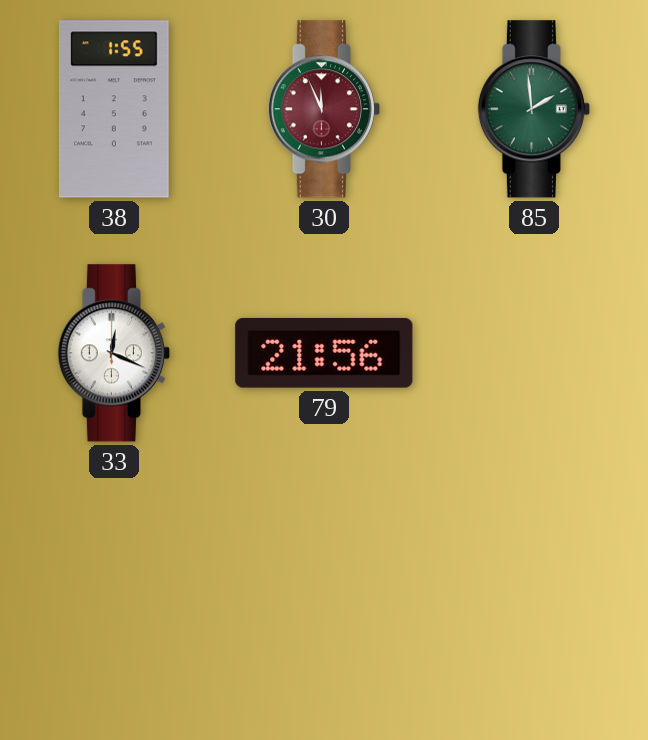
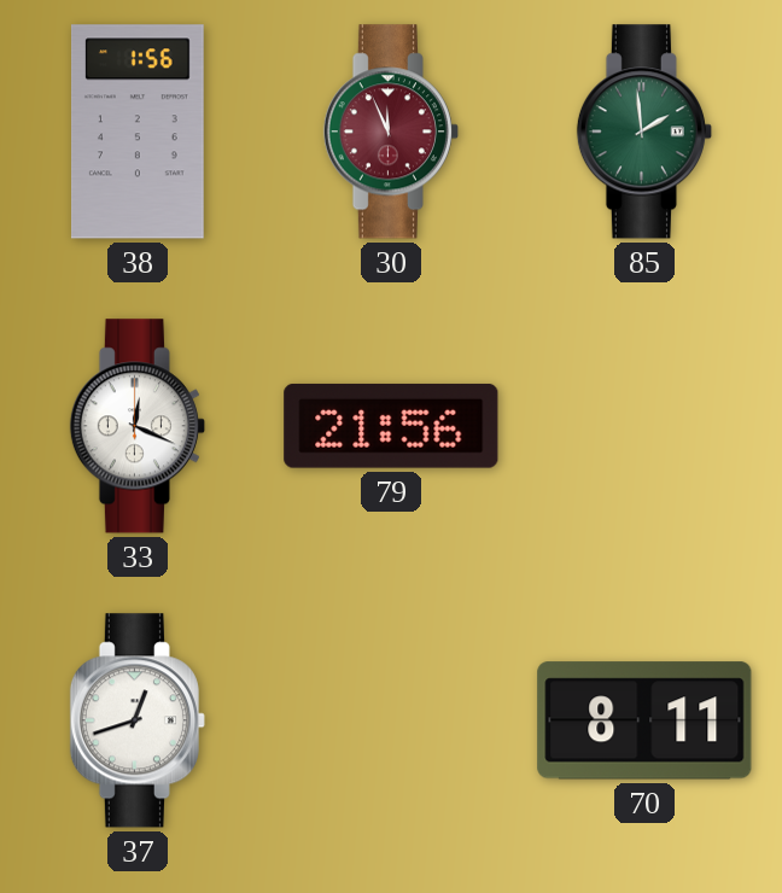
38: 1:55 -> 1:56 (138, 132)
37: none -> 12:42 (138, 720)
70: none -> 8:11 (644, 720)
